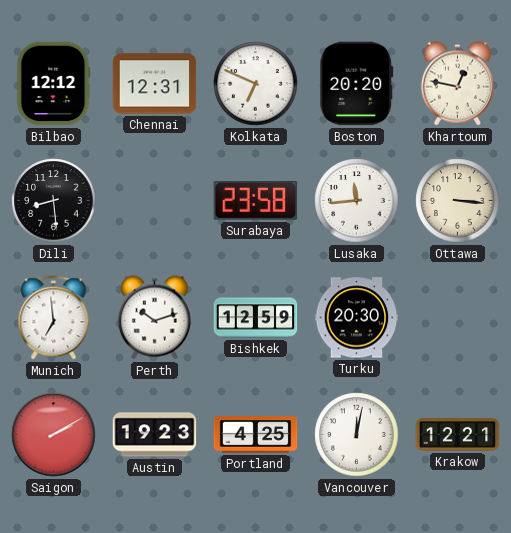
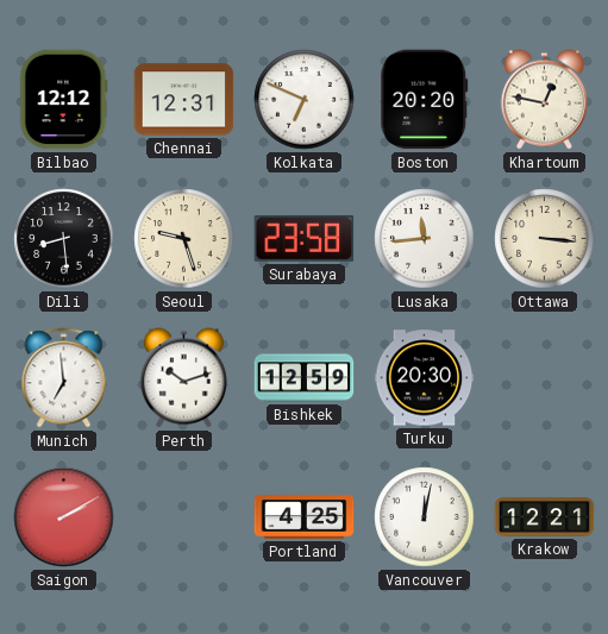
Seoul: none -> 9:27 (184, 239)
Austin: 19:23 -> none (155, 435)
